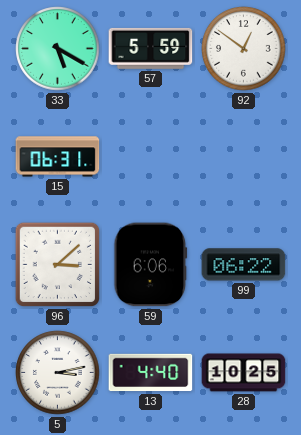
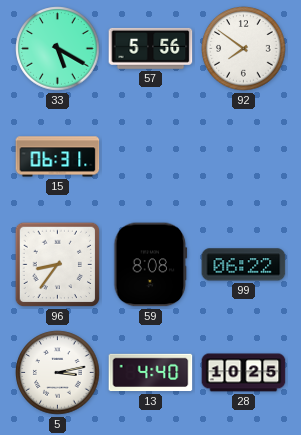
57: 5:59 -> 5:56 (151, 48)
92: 12:51 -> 7:51 (244, 49)
96: 3:08 -> 8:36 (58, 265)
59: 6:06 -> 8:08 (151, 265)
